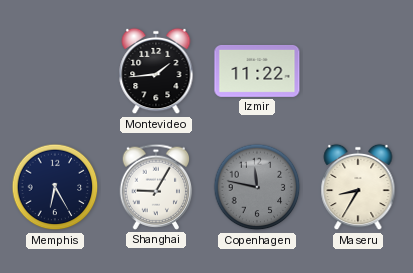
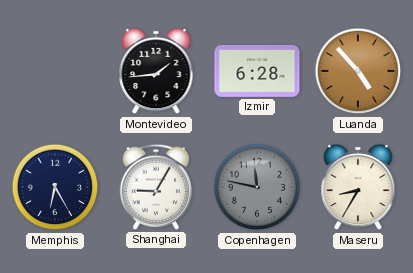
Izmir: 11:22 -> 6:28 (257, 71)
Luanda: none -> 4:53 (358, 71)
